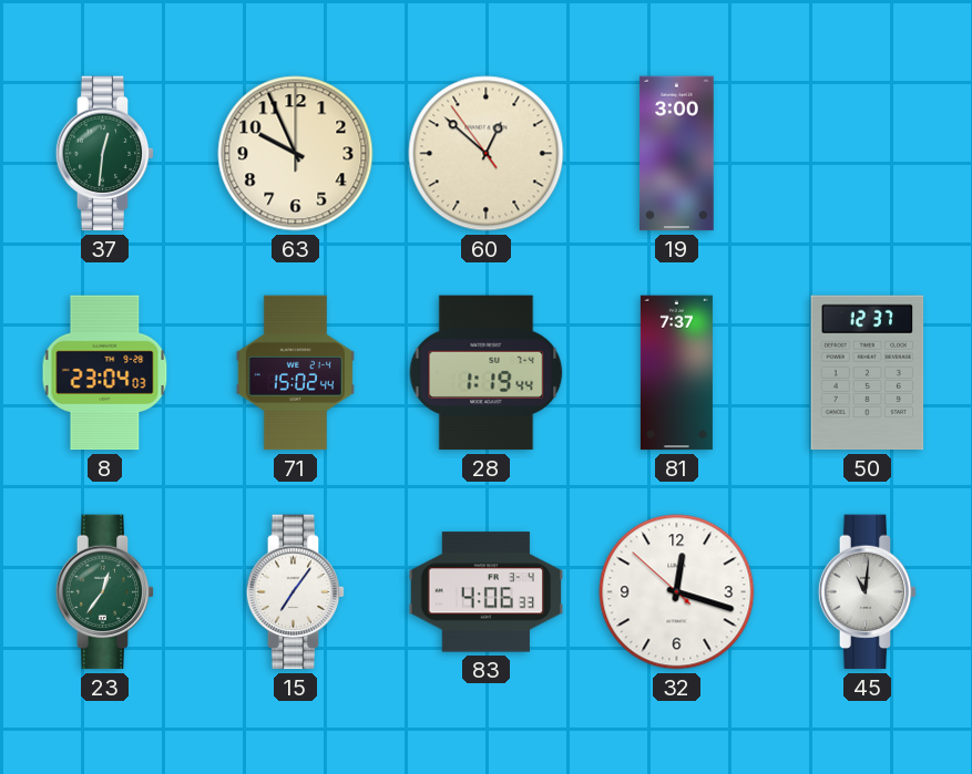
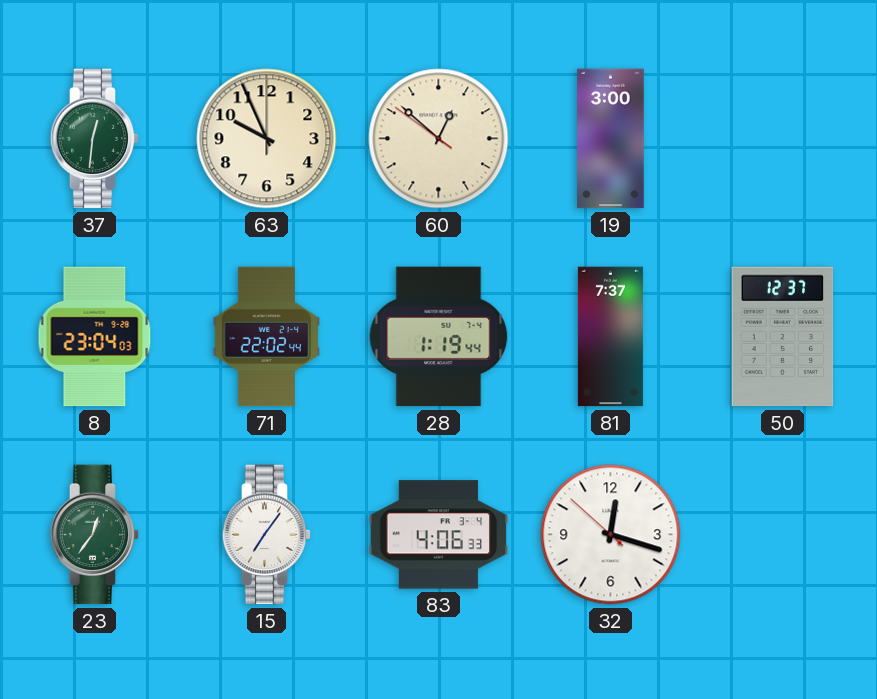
60: 12:51:54 -> 12:51:51 (439, 139)
71: 15:02 -> 22:02 (266, 337)
45: 11:01 -> none (868, 592)
